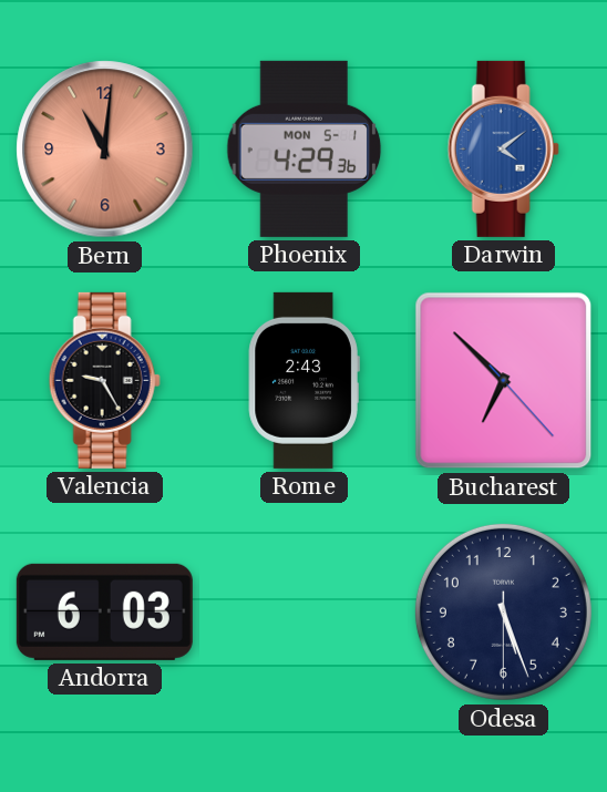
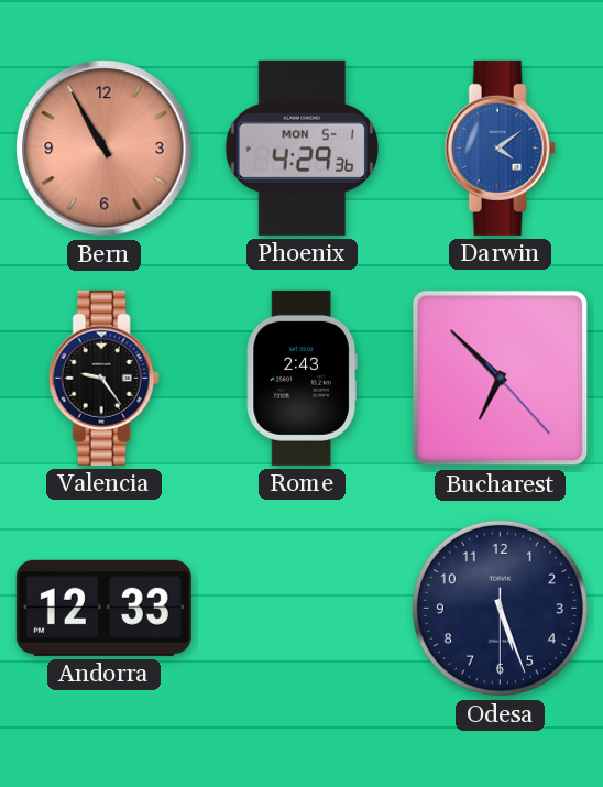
Bern: 11:01 -> 10:55 (105, 149)
Valencia: 9:25 -> 9:24 (103, 378)
Andorra: 6:03 -> 12:33 (103, 608)
